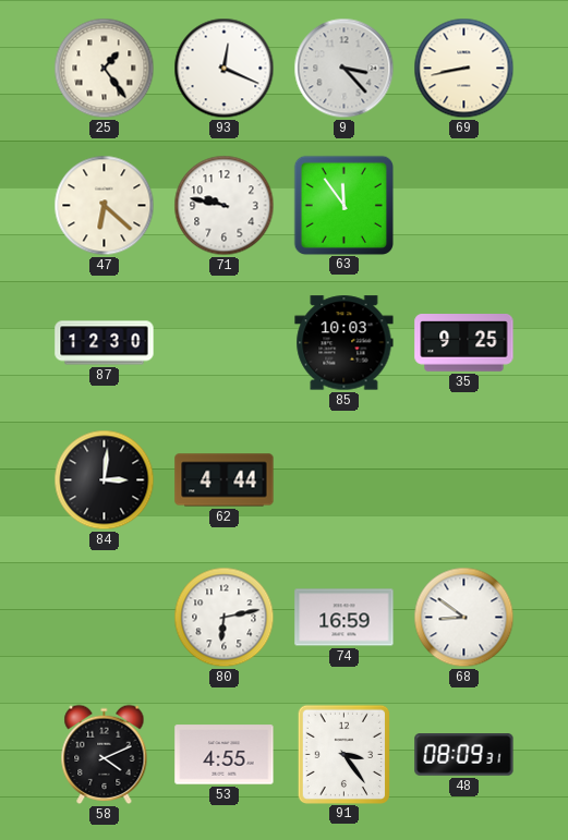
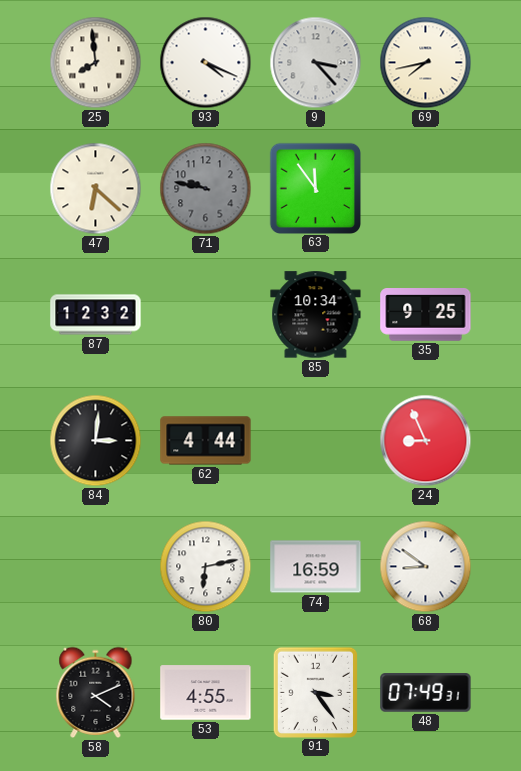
25: 1:24 -> 7:59 (96, 63)
93: 12:19 -> 4:19 (206, 63)
69: 8:43 -> 7:43 (426, 63)
71 dial: white -> grey (206, 189)
87: 12:30 -> 12:32 (96, 315)
85: 10:03 -> 10:34 (316, 315)
24: none -> 8:56 (426, 441)
48: 08:09 -> 07:49 (426, 693)
